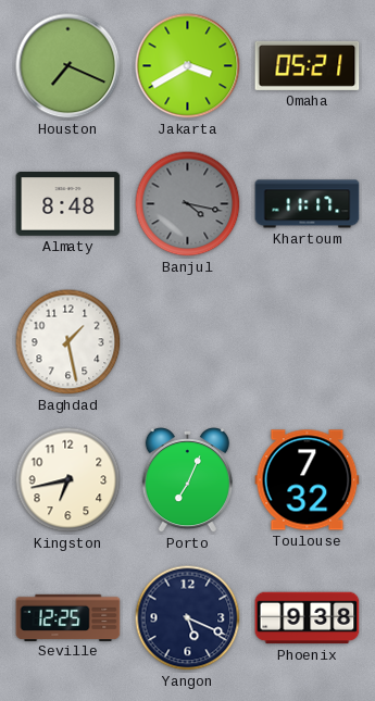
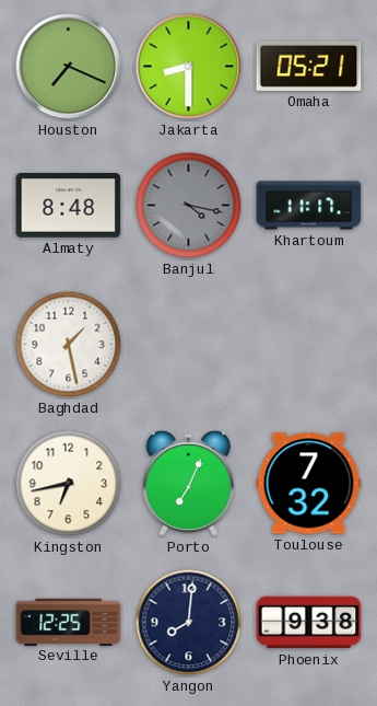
Jakarta: 3:40 -> 8:30 (189, 67)
Yangon: 5:19 -> 8:01 (189, 623)
